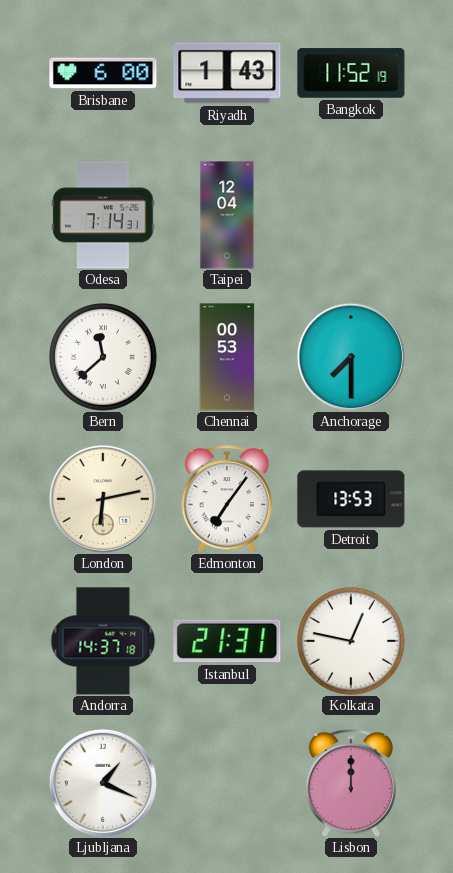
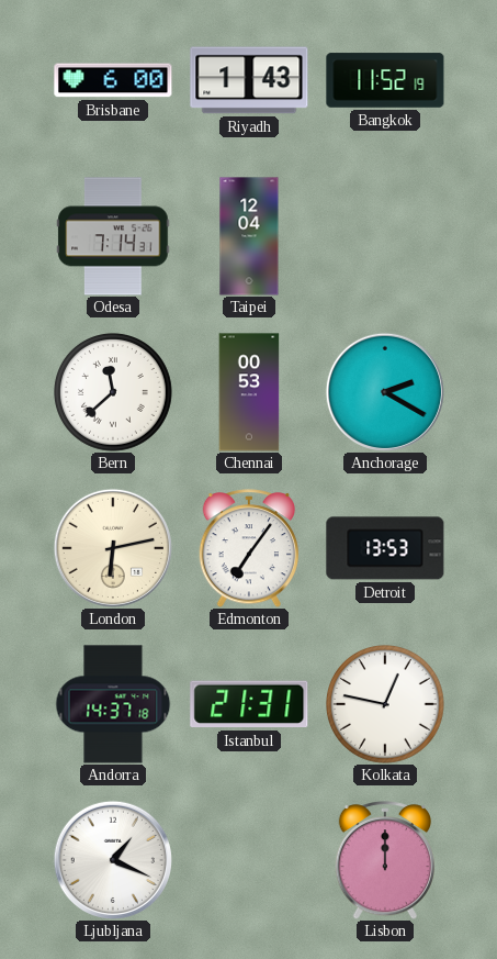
Anchorage: 7:30 -> 2:20 (385, 392)
